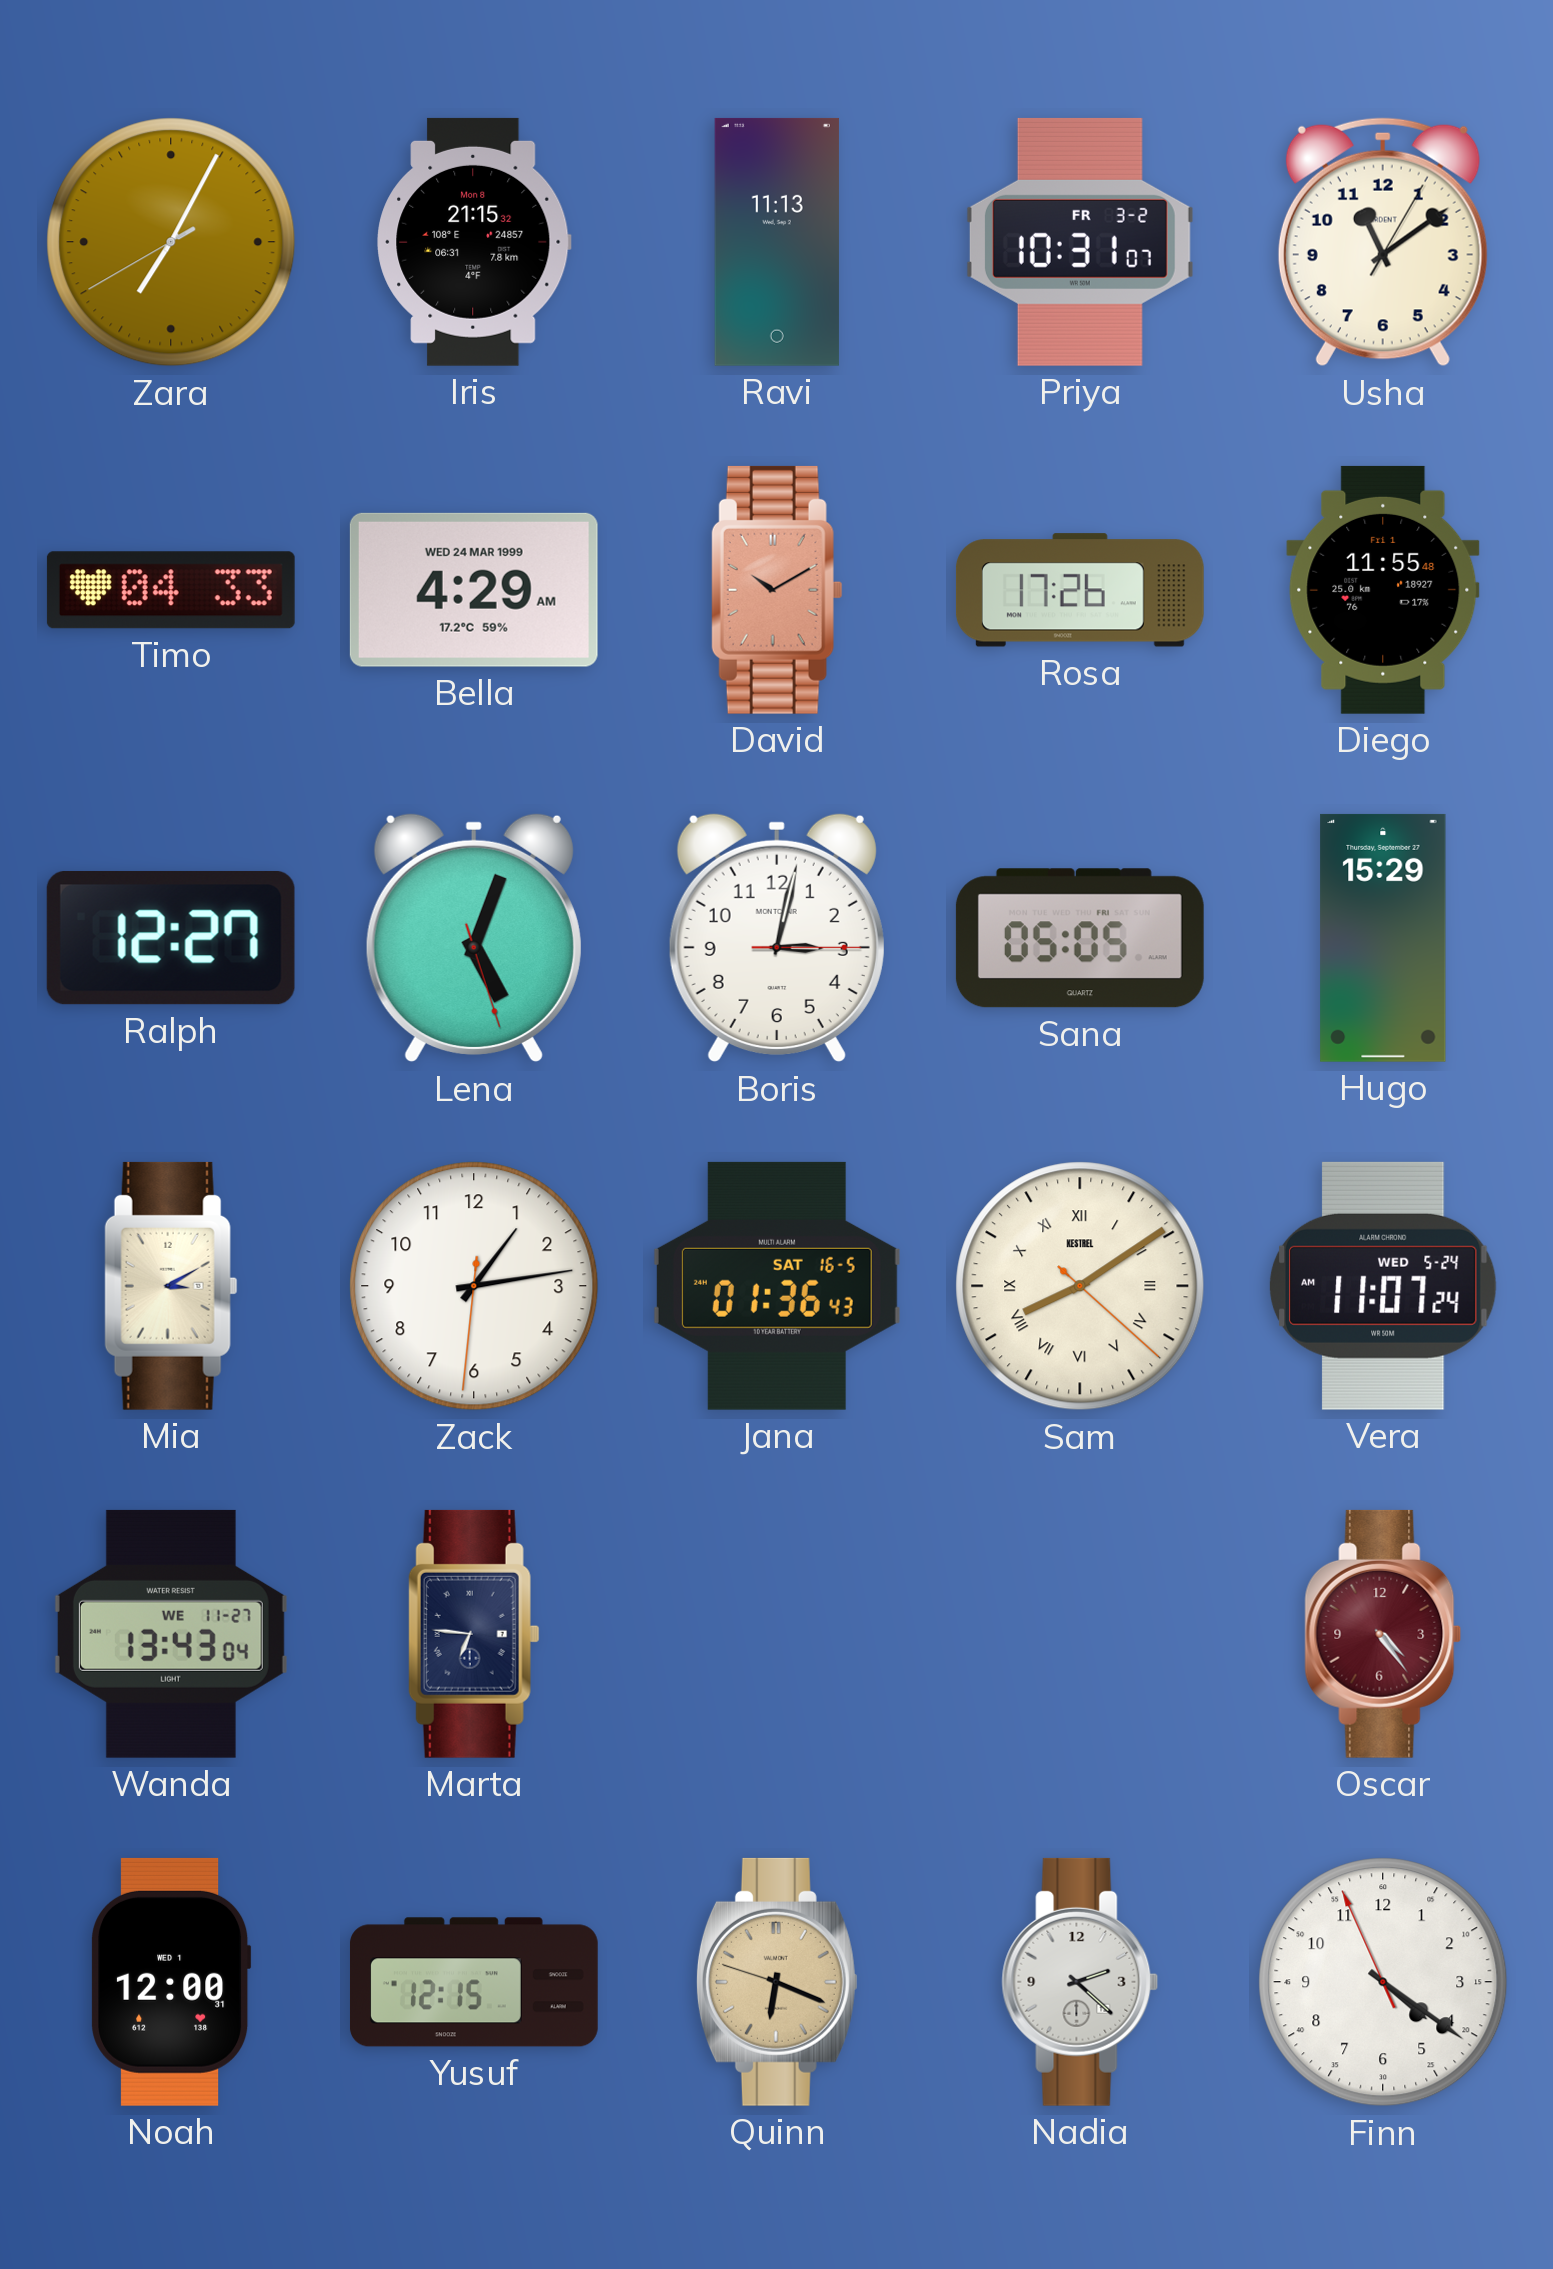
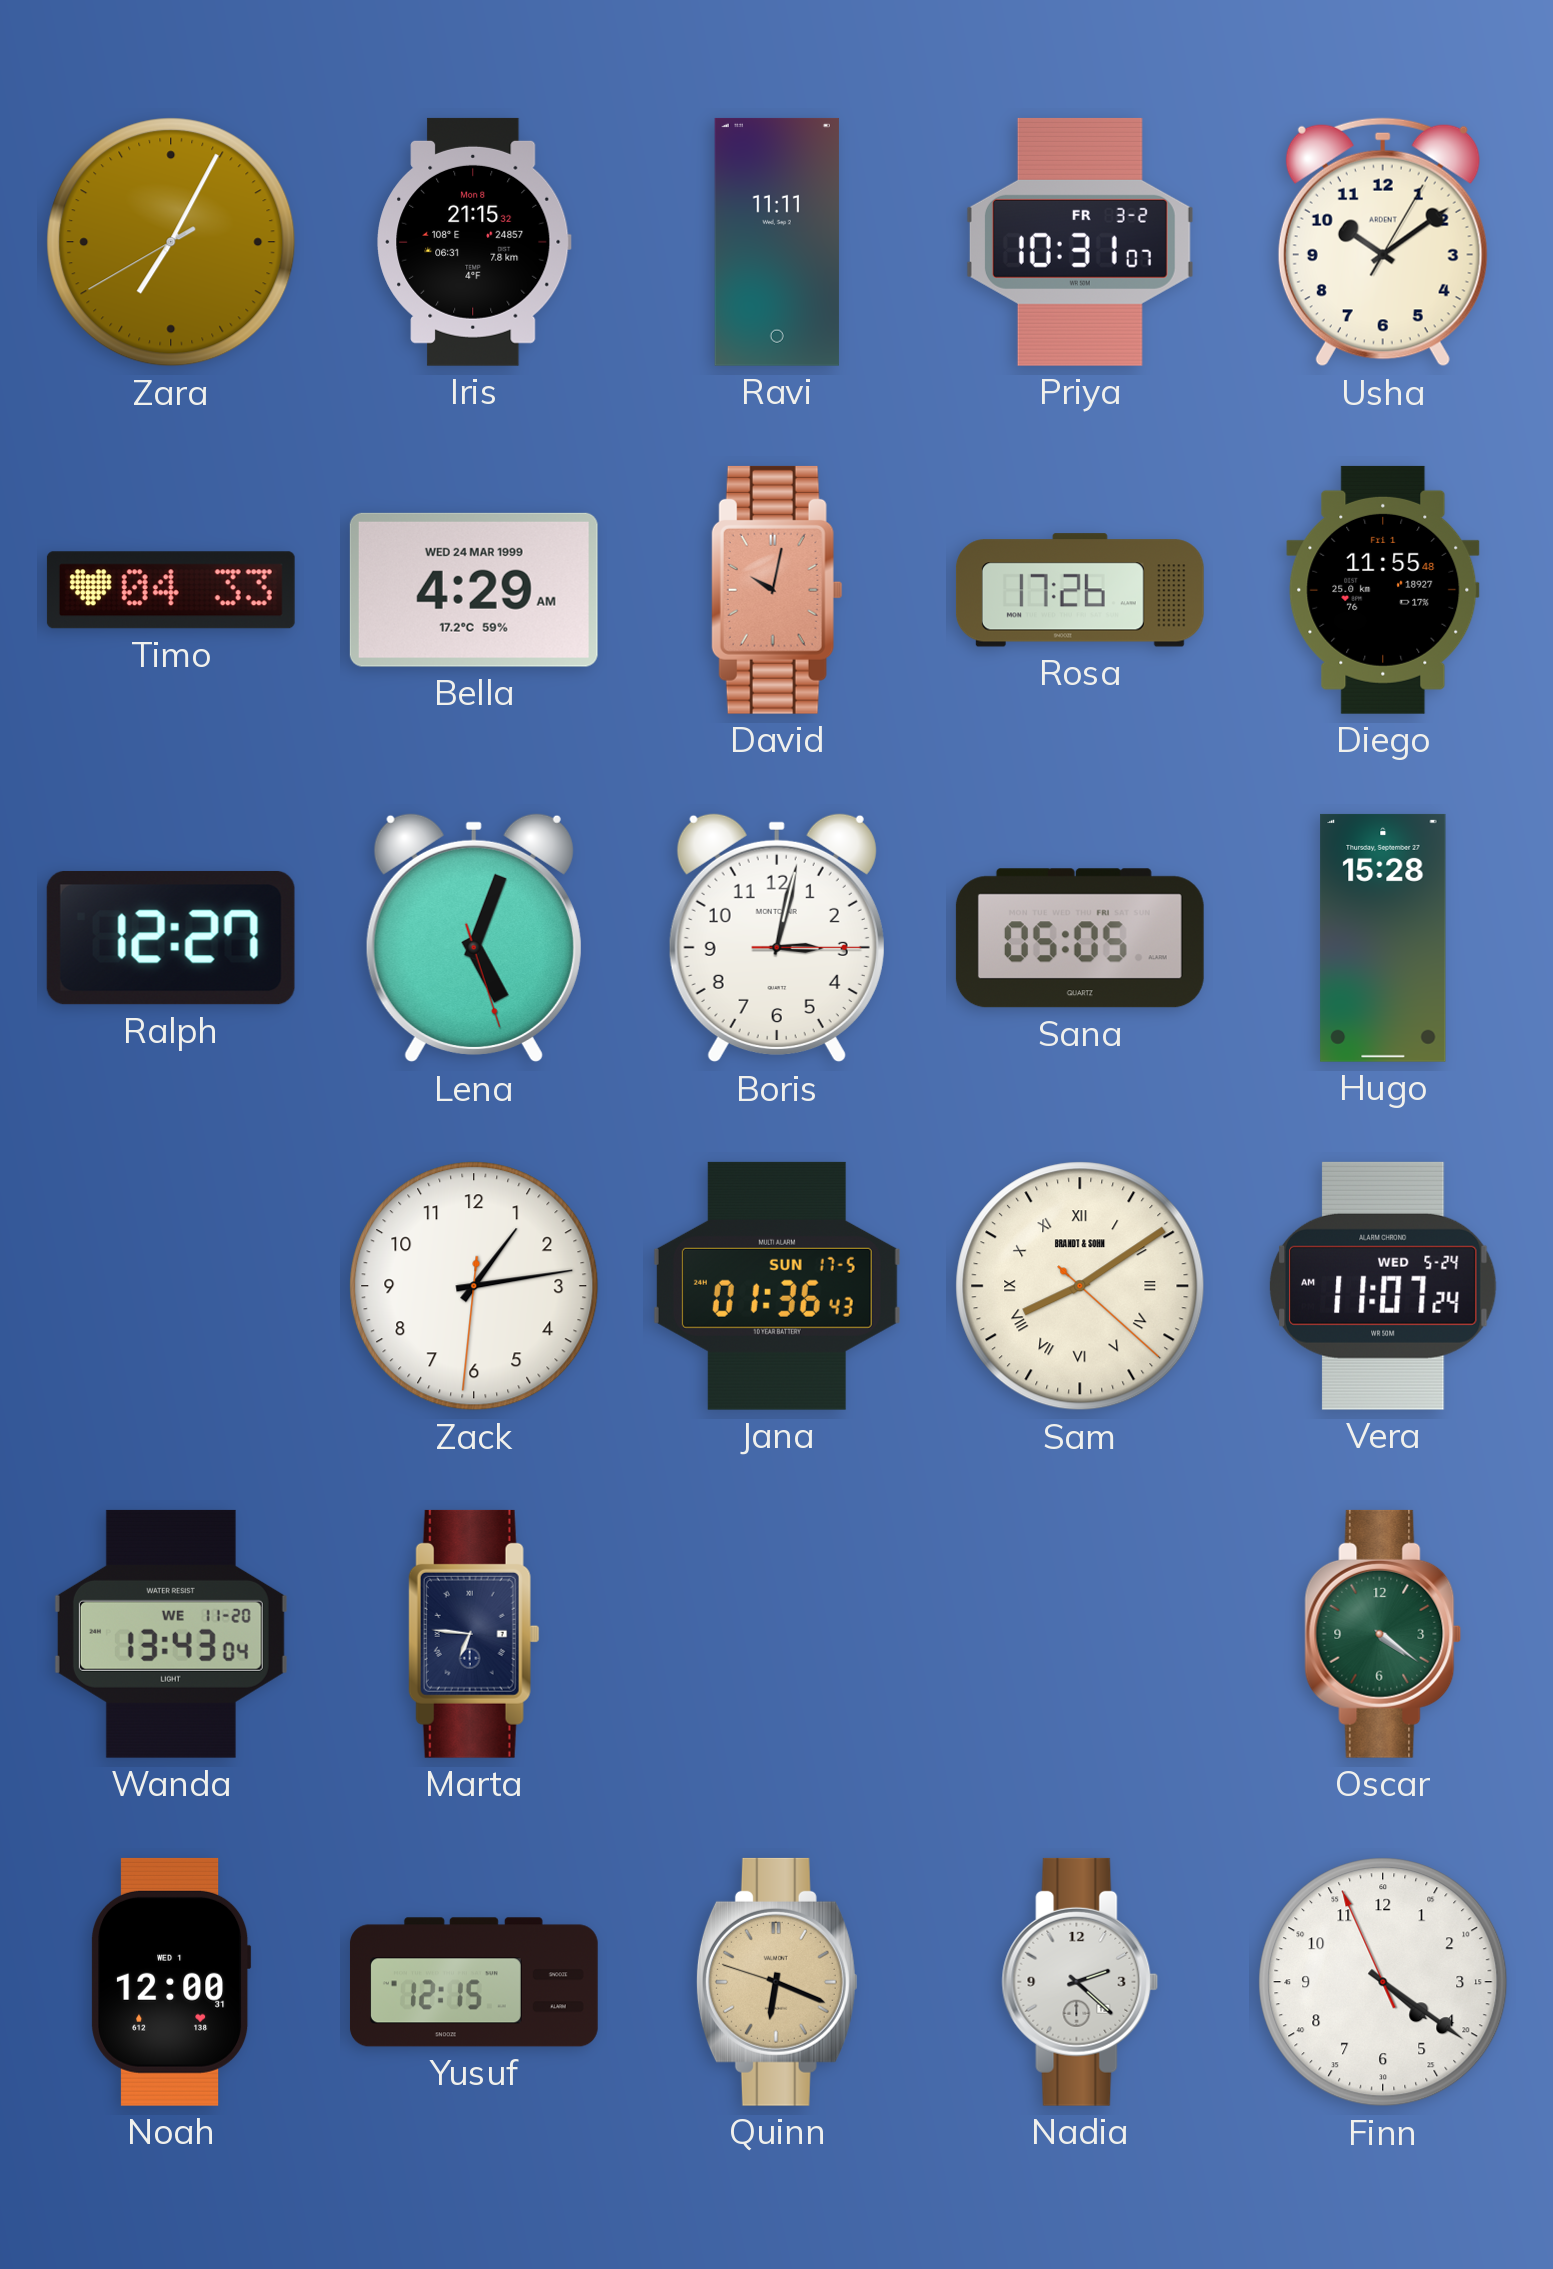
Ravi: 11:13 -> 11:11 (777, 242)
Usha: 11:09 -> 10:09 (1383, 242)
David: 10:10 -> 10:02 (777, 590)
Hugo: 15:29 -> 15:28 (1383, 938)
Mia: 3:10 -> none (171, 1286)
Jana date: SAT 16-5 -> SUN 17-5 (777, 1286)
Sam brand: KESTREL -> BRANDT & SOHN (1080, 1286)
Wanda date: WE 11-27 -> WE 11-20 (171, 1634)
Oscar: 4:24 -> 4:21 (1383, 1634)
Oscar dial: burgundy -> green (1383, 1634)
